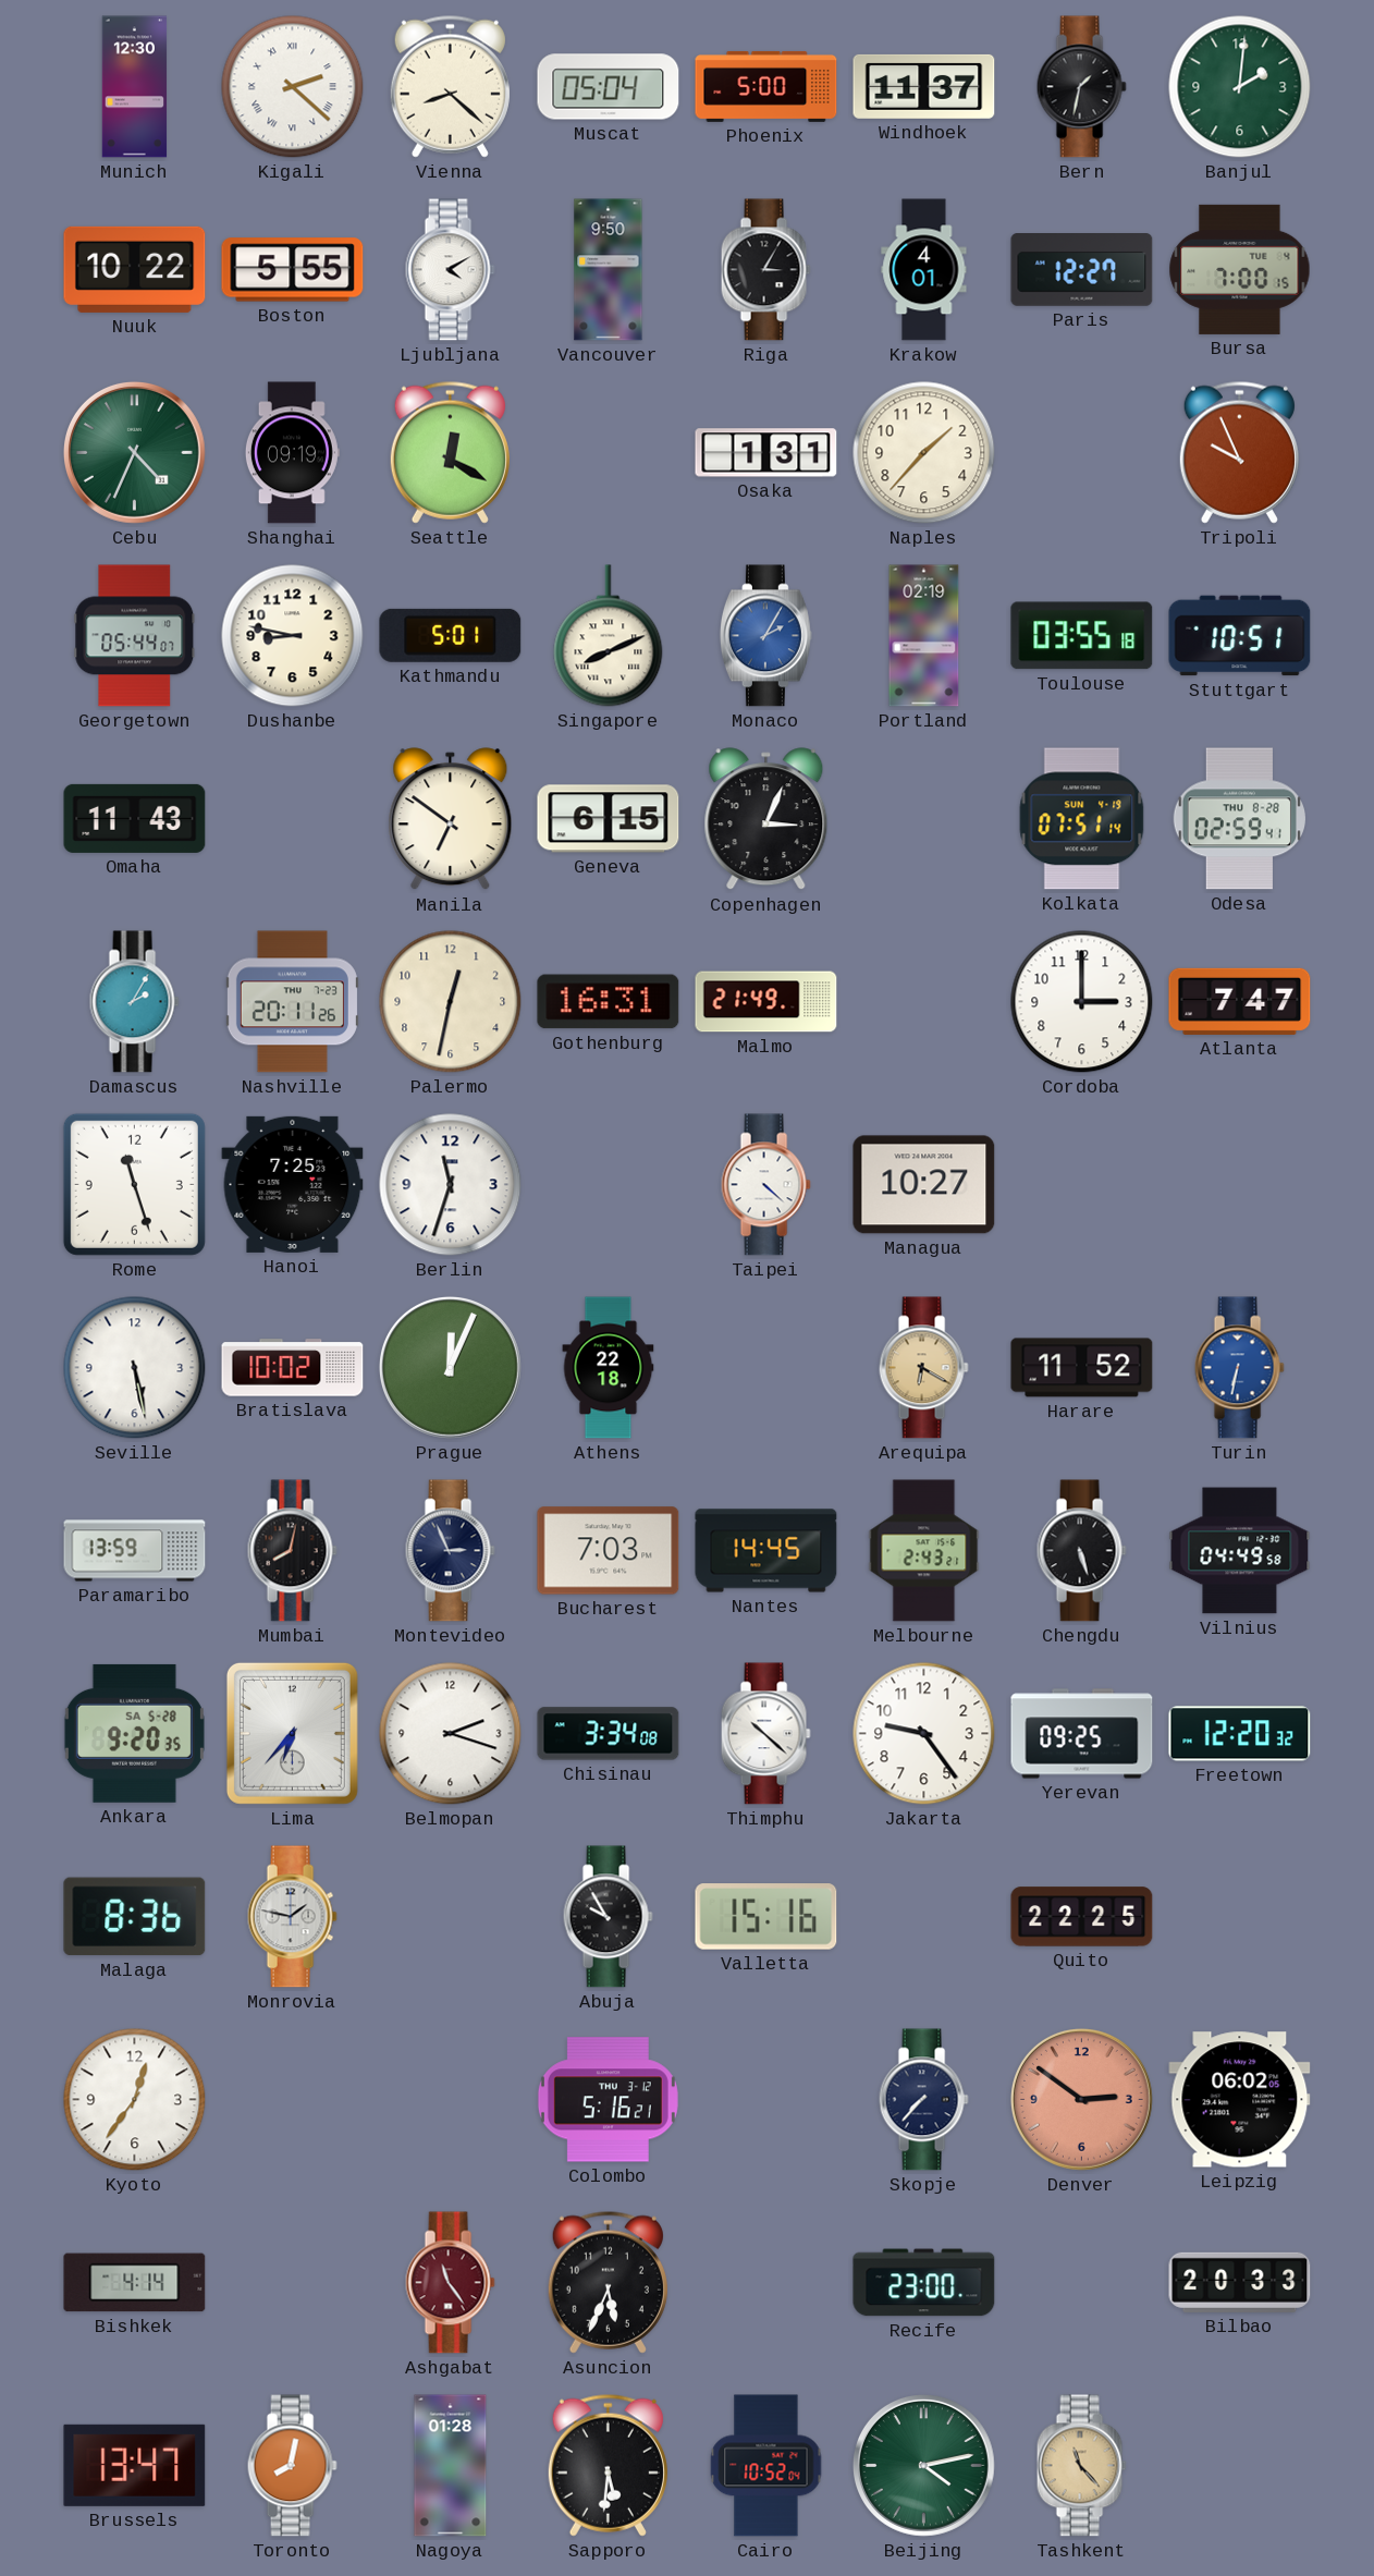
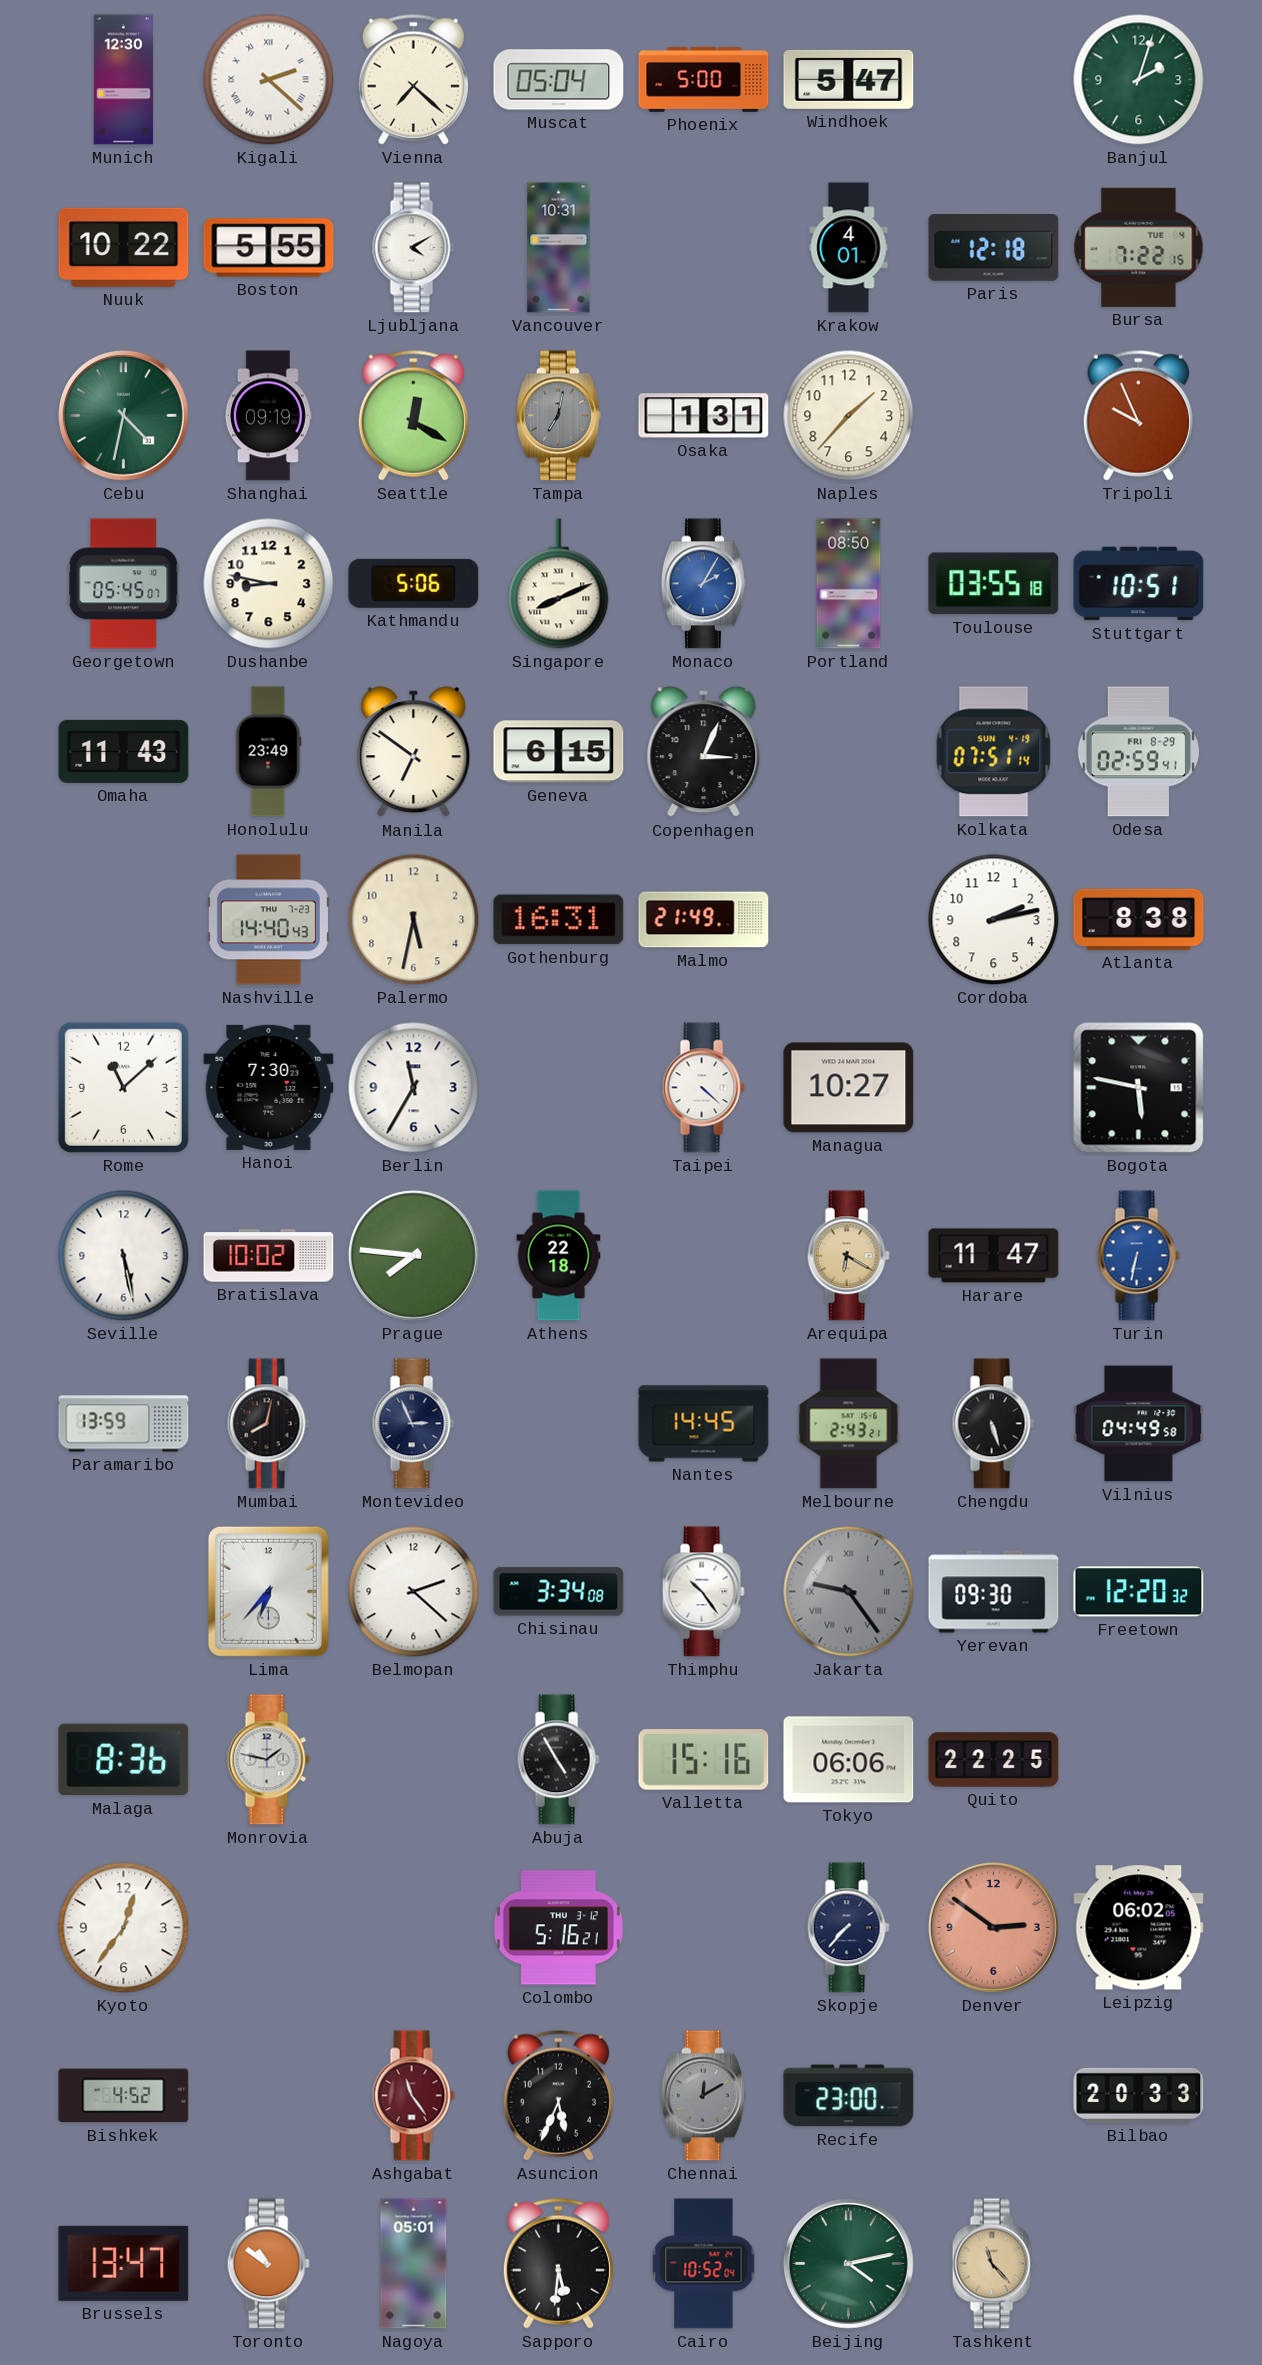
Vienna: 8:22 -> 7:22 (413, 79)
Windhoek: 11:37 -> 5:47 (849, 79)
Bern: 1:32 -> none (1081, 87)
Banjul: 2:01 -> 2:03 (1139, 80)
Vancouver: 9:50 -> 10:31 (559, 248)
Riga: 3:05 -> none (765, 270)
Paris: 12:27 -> 12:18 (994, 248)
Bursa: 7:00 -> 7:22 (1139, 247)
Cebu: 4:34 -> 4:32 (123, 415)
Tampa: none -> 7:02 (558, 416)
Georgetown: 05:44 -> 05:45 (124, 584)
Kathmandu: 5:01 -> 5:06 (414, 583)
Portland: 02:19 -> 08:50 (849, 584)
Honolulu: none -> 23:49 (269, 752)
Odesa date: THU 8-28 -> FRI 8-29 (1138, 752)
Damascus: 2:05 -> none (134, 1002)
Nashville: 20:11 -> 14:40 (268, 920)
Palermo: 12:32 -> 5:32 (414, 920)
Cordoba: 3:00 -> 2:13 (994, 920)
Atlanta: 7:47 -> 8:38 (1139, 919)
Rome: 11:27 -> 11:08 (123, 1087)
Hanoi: 7:25 -> 7:30 (269, 1087)
Berlin: 11:33 -> 11:35 (414, 1088)
Bogota: none -> 5:47 (1139, 1088)
Prague: 12:04 -> 7:46 (413, 1255)
Harare: 11:52 -> 11:47 (994, 1256)
Bucharest: 7:03 -> none (609, 1551)
Ankara: 9:20 -> none (134, 1733)
Belmopan: 2:18 -> 2:22 (414, 1592)
Thimphu: 10:22 -> 10:24 (703, 1592)
Jakarta dial: white -> grey (849, 1592)
Jakarta numerals: Arabic -> Roman (849, 1592)
Yerevan: 09:25 -> 09:30 (994, 1592)
Abuja: 9:55 -> 4:55 (558, 1760)
Tokyo: none -> 06:06 (849, 1760)
Bishkek: 4:14 -> 4:52 (124, 2096)
Chennai: none -> 12:10 (703, 2096)
Toronto: 8:02 -> 10:51 (268, 2264)
Nagoya: 01:28 -> 05:01 (414, 2264)
